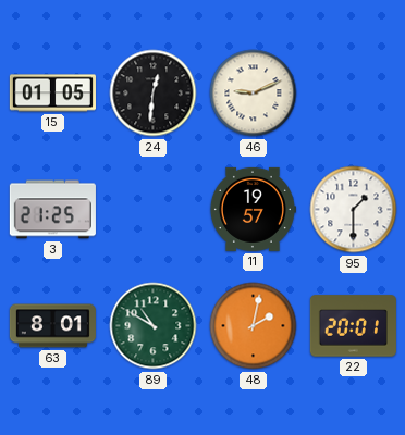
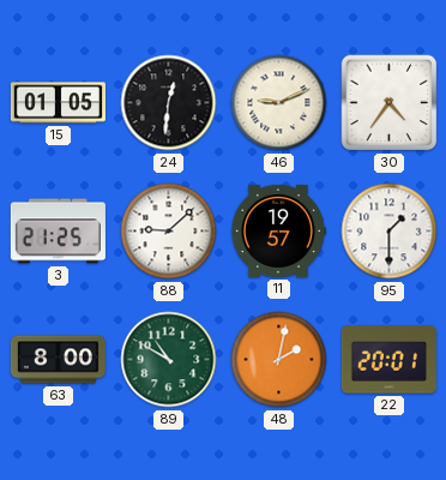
30: none -> 4:36 (390, 103)
88: none -> 9:08 (169, 232)
63: 8:01 -> 8:00 (58, 360)
